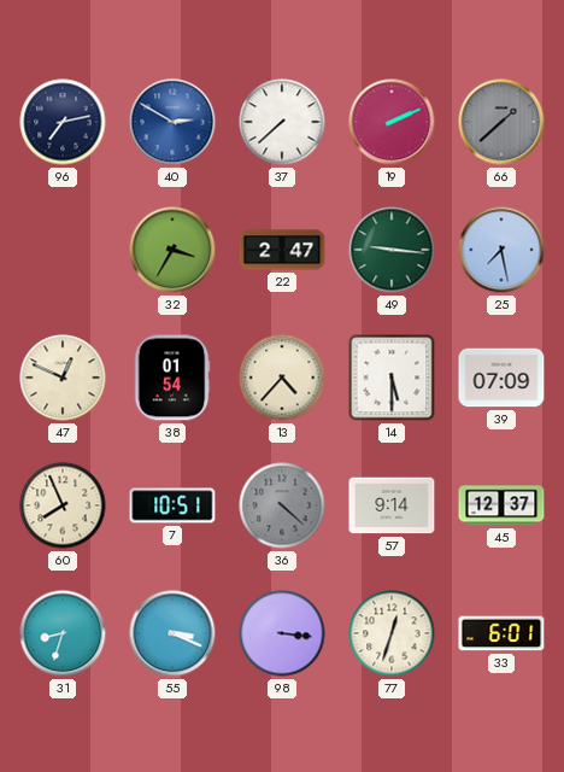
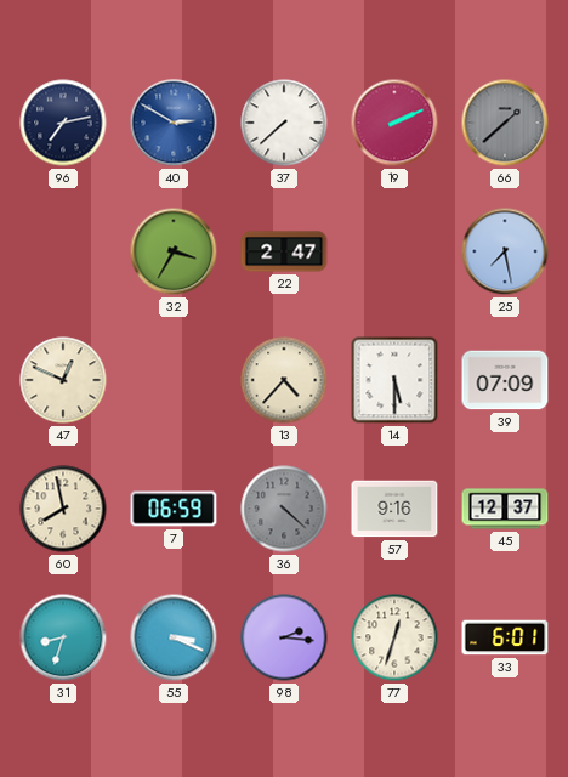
49: 9:16 -> none (392, 250)
38: 01:54 -> none (172, 378)
60: 7:56 -> 7:58 (63, 509)
7: 10:51 -> 06:59 (174, 509)
57: 9:14 -> 9:16 (394, 509)
98: 3:16 -> 2:16 (284, 637)
